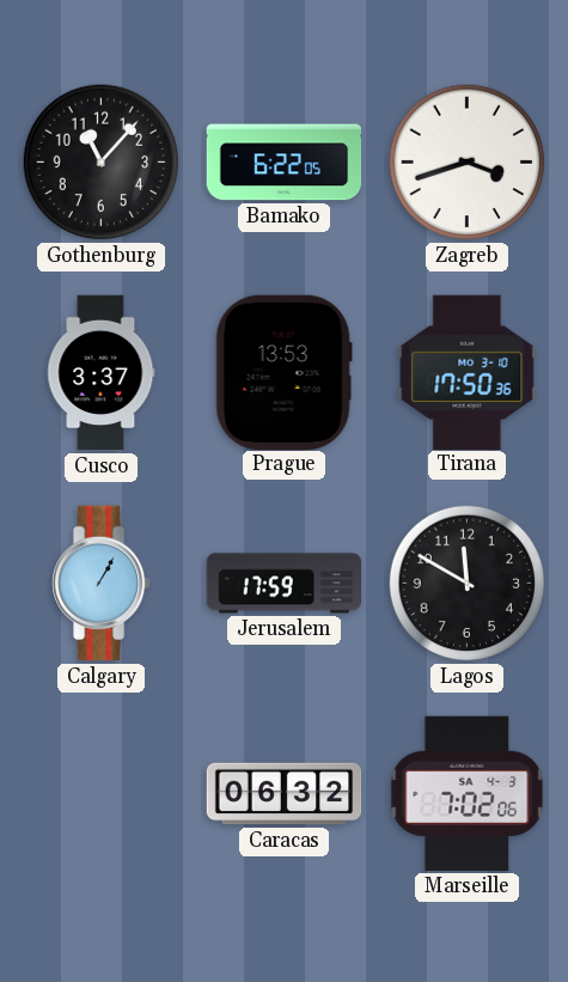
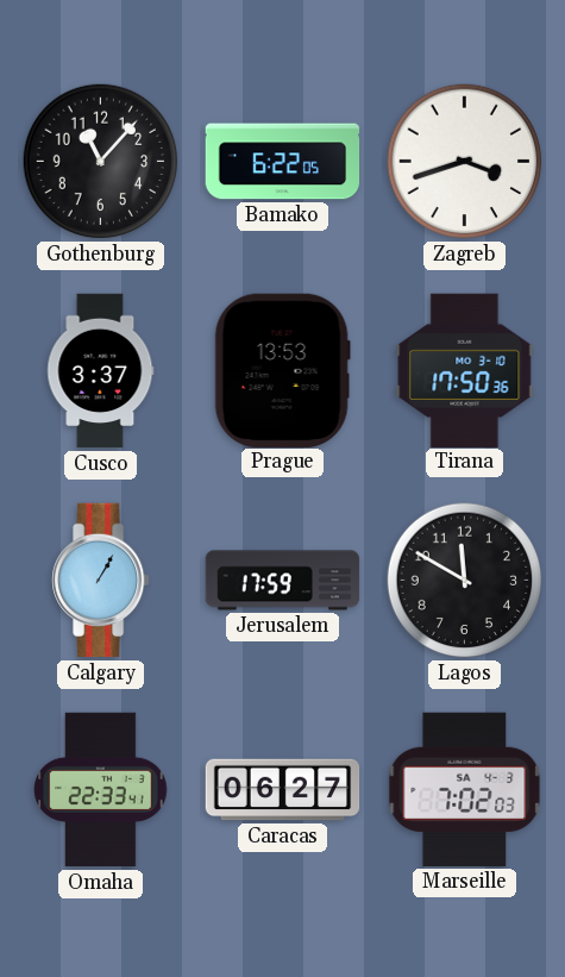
Omaha: none -> 22:33 (101, 790)
Caracas: 06:32 -> 06:27 (283, 790)
Marseille: 7:02:06 -> 7:02:03 (465, 789)
